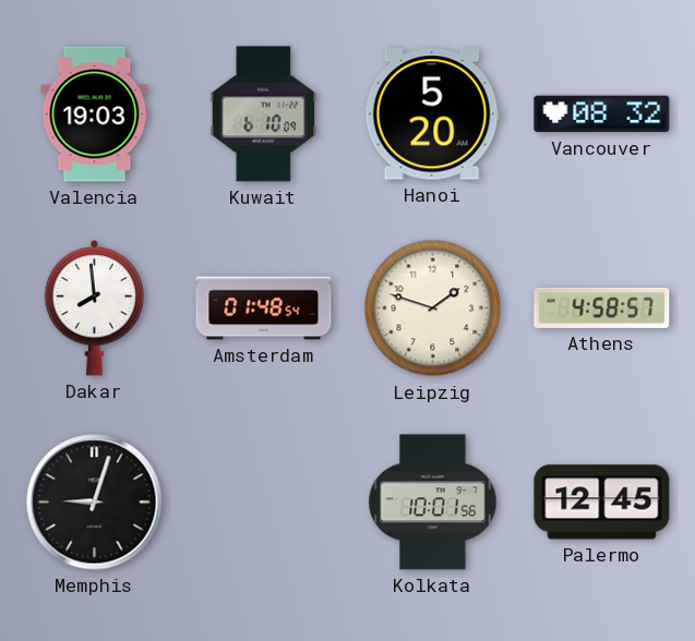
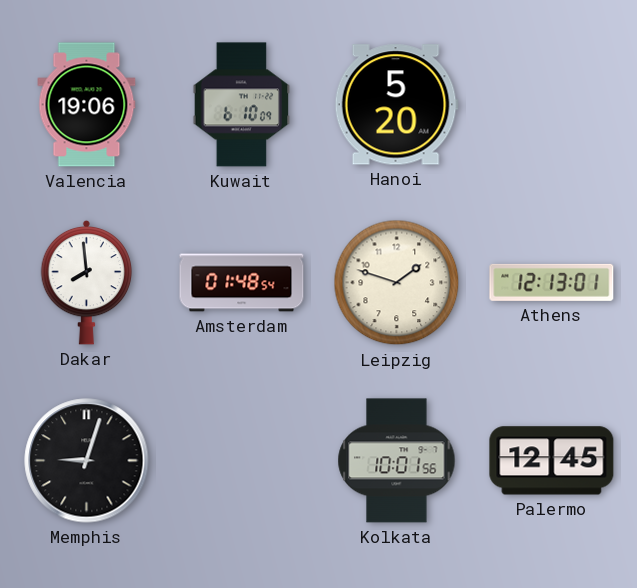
Valencia: 19:03 -> 19:06 (87, 105)
Vancouver: 08:32 -> none (602, 114)
Athens: 4:58 -> 12:13 (552, 282)
